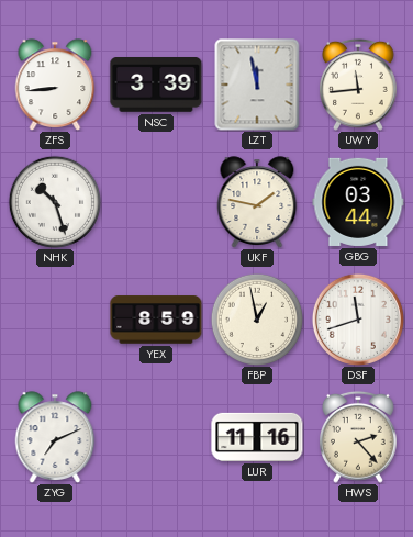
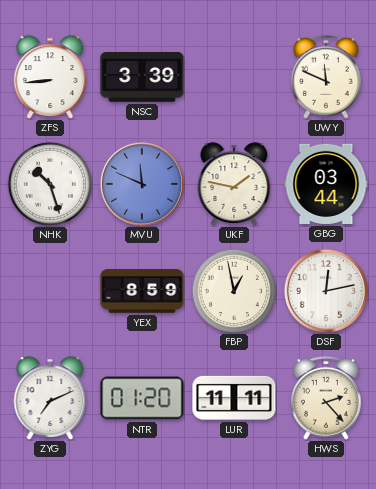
LZT: 11:58 -> none (257, 85)
UWY: 11:44 -> 11:49 (327, 77)
MVU: none -> 11:49 (142, 184)
DSF: 11:42 -> 12:13 (326, 291)
NTR: none -> 01:20 (142, 398)
LUR: 11:16 -> 11:11 (234, 398)
